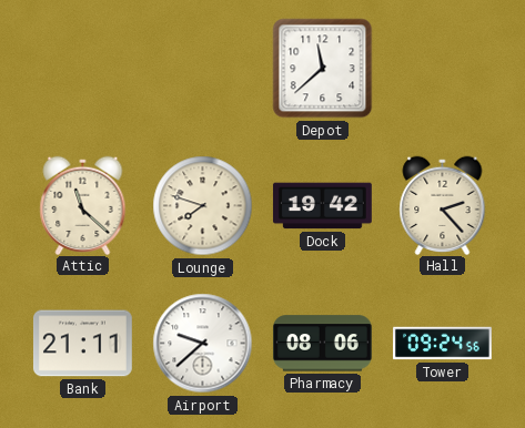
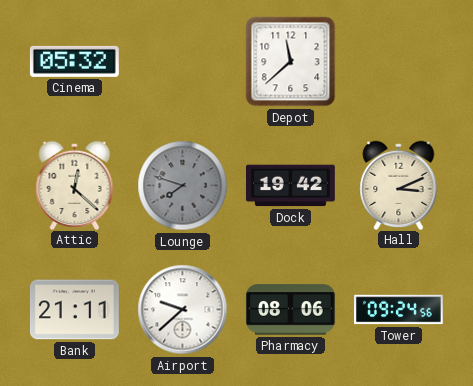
Cinema: none -> 05:32 (74, 61)
Attic: 11:22 -> 12:22 (75, 185)
Lounge dial: cream -> grey (183, 186)
Hall: 2:23 -> 3:11 (399, 185)
